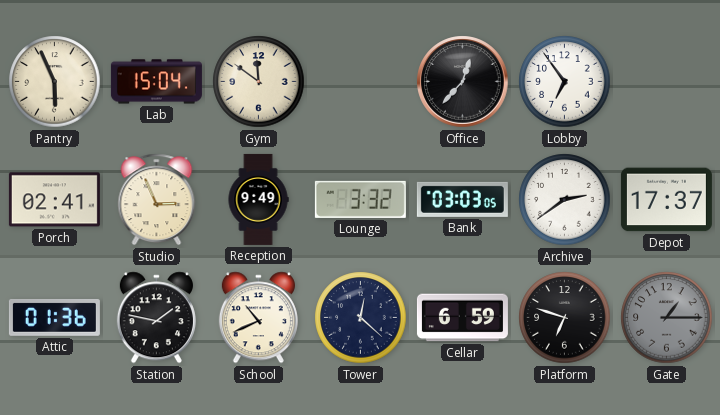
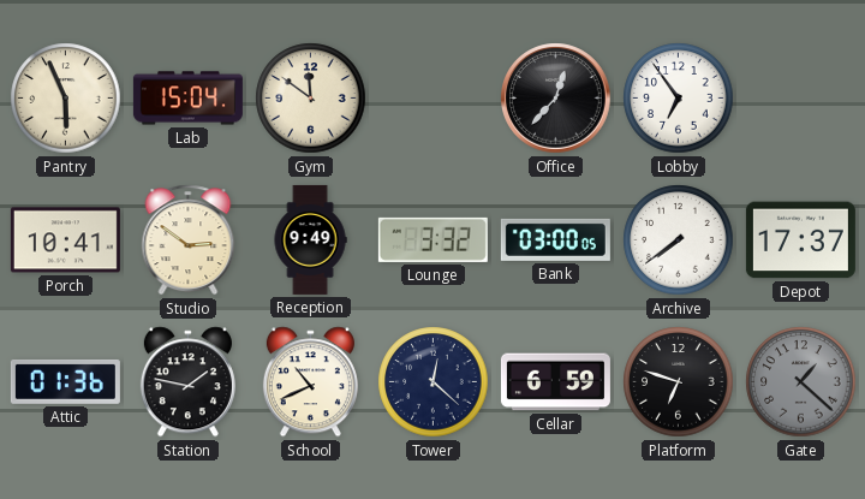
Porch: 02:41 -> 10:41 (65, 240)
Studio: 2:56 -> 2:51 (189, 240)
Bank: 03:03 -> 03:00 (555, 239)
Archive: 2:39 -> 7:39 (679, 240)
Gate: 1:15 -> 1:22 (801, 382)
